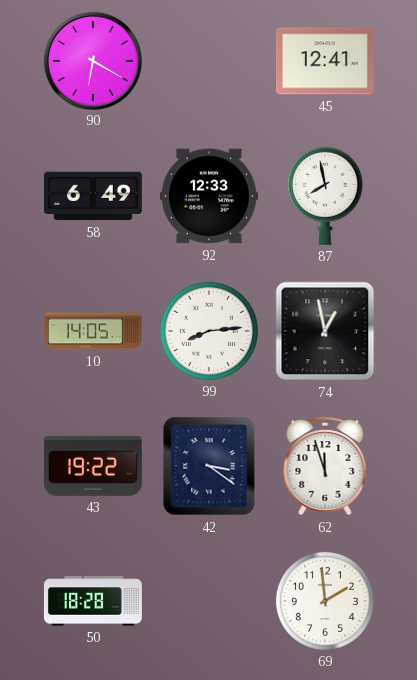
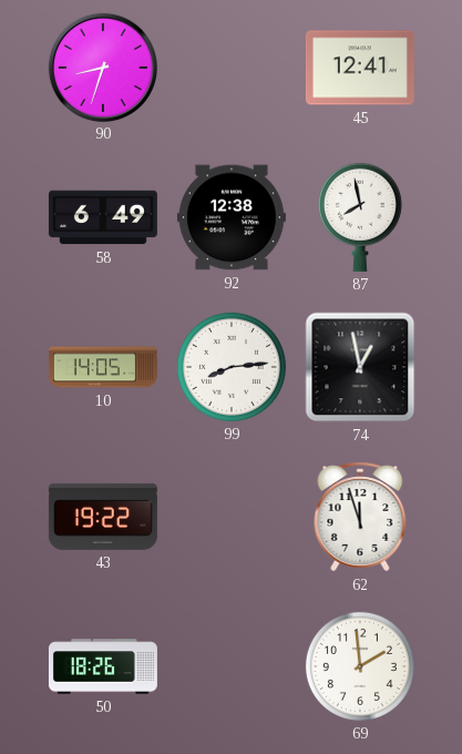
90: 6:20 -> 8:33 (102, 67)
92: 12:33 -> 12:38 (232, 217)
42: 3:21 -> none (209, 466)
50: 18:28 -> 18:26 (103, 666)
